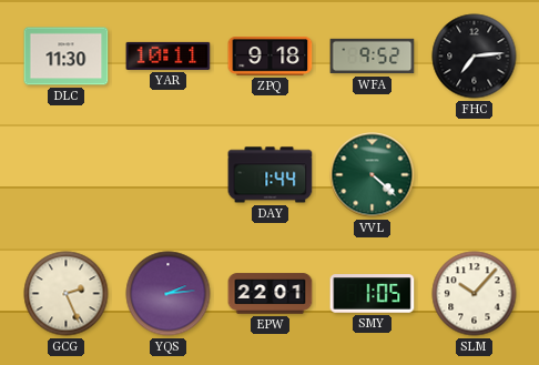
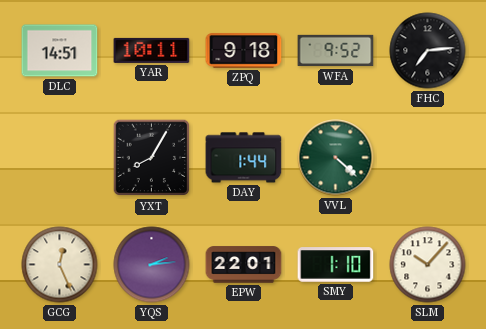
DLC: 11:30 -> 14:51 (60, 51)
YXT: none -> 8:05 (152, 158)
GCG: 2:26 -> 12:26 (60, 265)
SMY: 1:05 -> 1:10 (336, 265)
